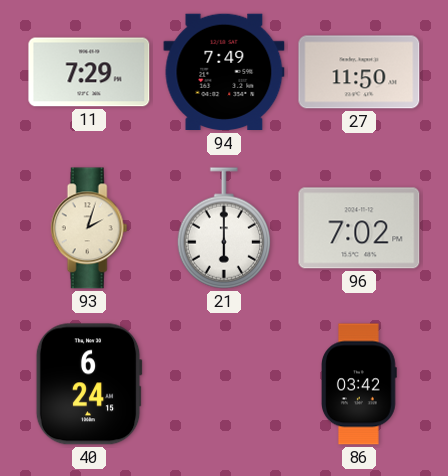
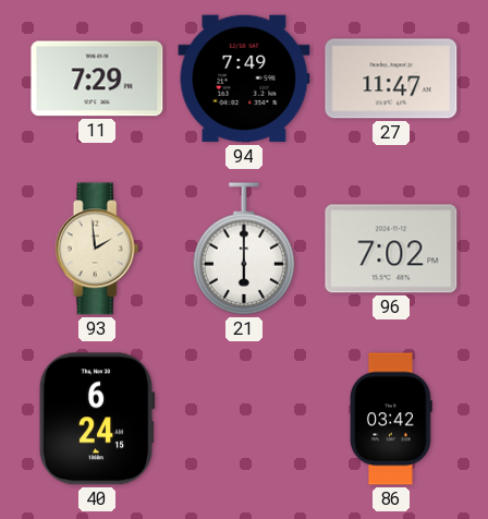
27: 11:50 -> 11:47 (391, 79)
93: 2:03 -> 1:59 (97, 249)
